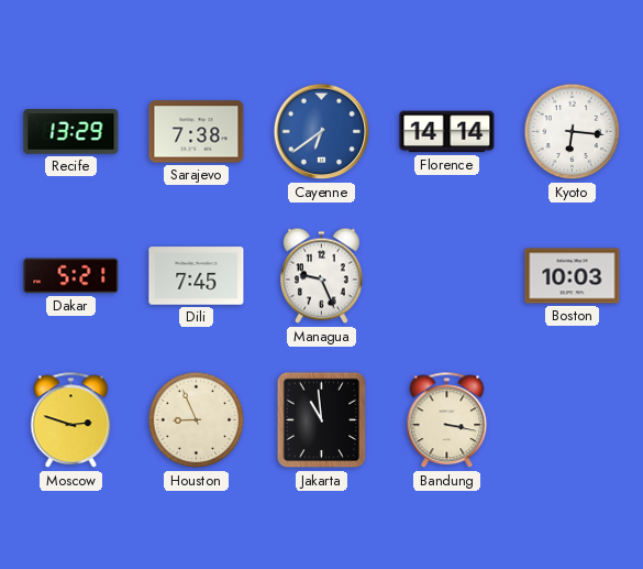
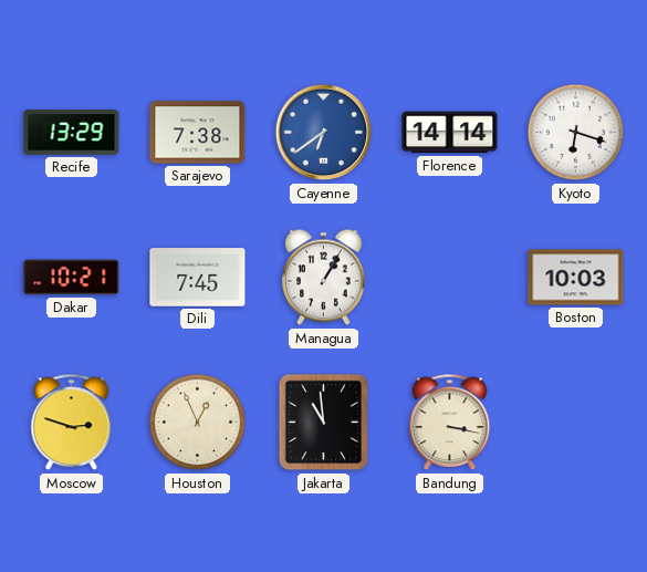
Kyoto: 6:16 -> 6:18 (576, 133)
Dakar: 5:21 -> 10:21 (72, 278)
Managua: 9:26 -> 1:05 (324, 278)
Houston: 8:56 -> 12:56 (198, 423)
